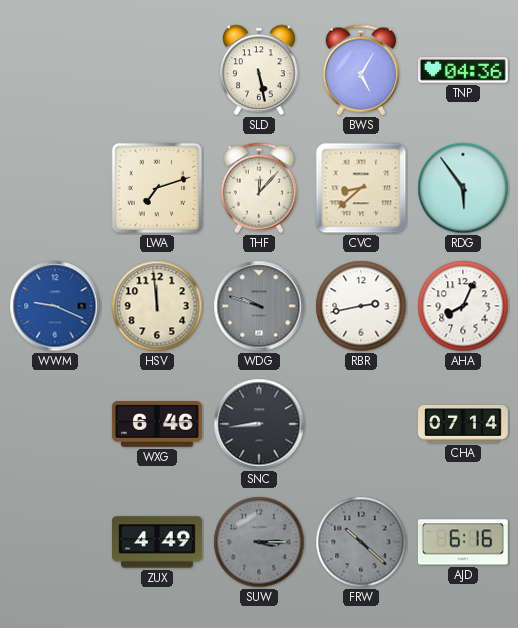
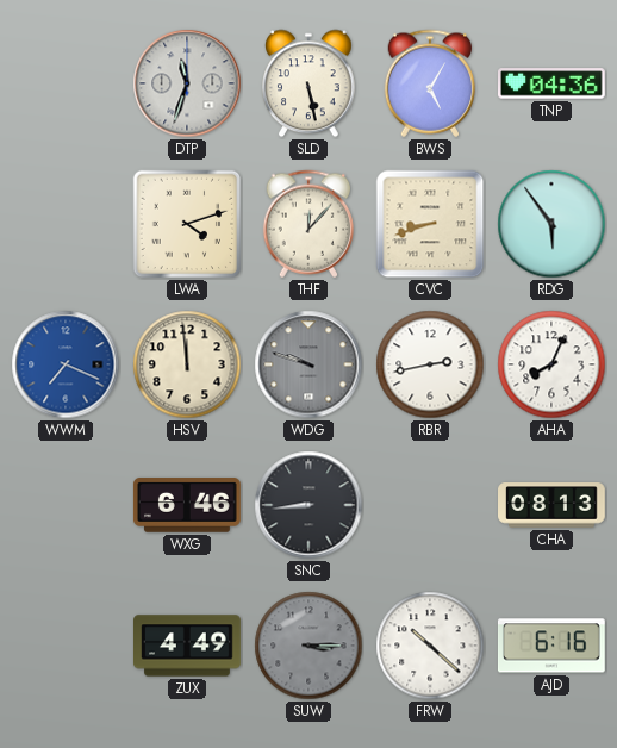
DTP: none -> 11:33 (187, 83)
LWA: 7:12 -> 4:12 (187, 224)
CVC: 8:38 -> 8:42 (430, 224)
WWM: 9:19 -> 7:19 (66, 364)
CHA: 07:14 -> 08:13 (553, 505)
FRW dial: grey -> white (430, 646)
